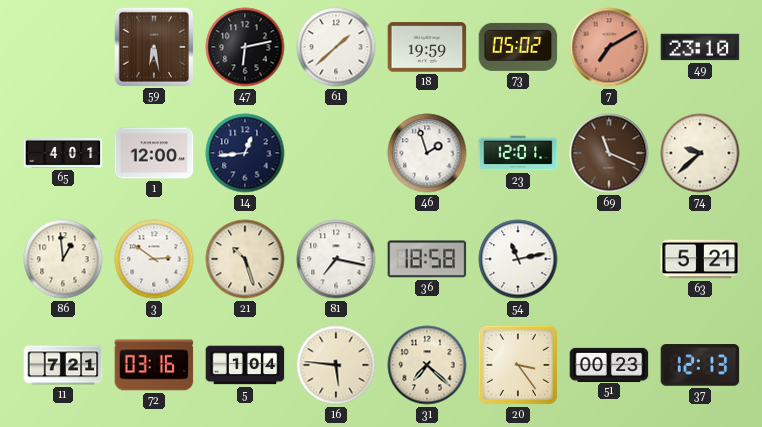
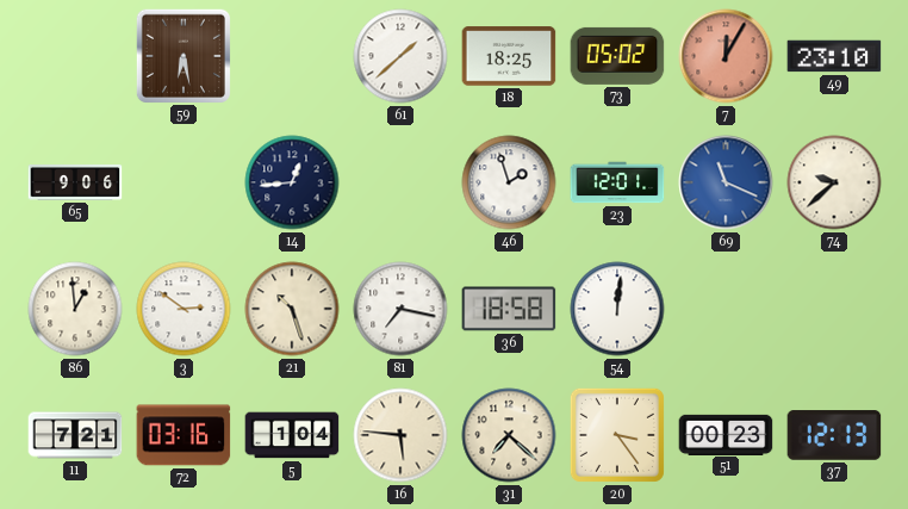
47: 6:13 -> none (245, 47)
18: 19:59 -> 18:25 (509, 56)
7: 7:10 -> 12:05 (726, 56)
65: 4:01 -> 9:06 (75, 184)
1: 12:00 -> none (154, 153)
69 dial: brown -> blue (726, 182)
54: 11:13 -> 12:01 (617, 309)
63: 5:21 -> none (700, 259)
